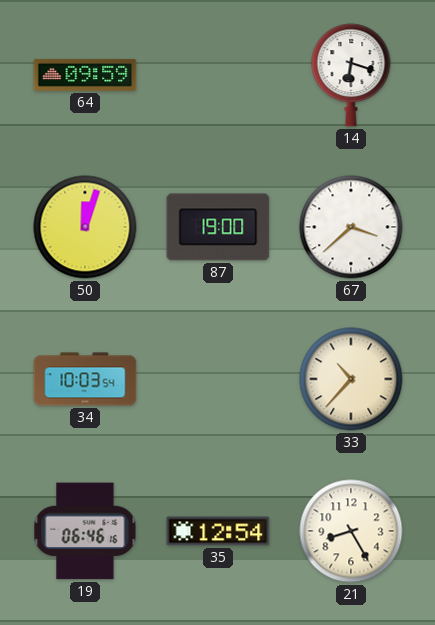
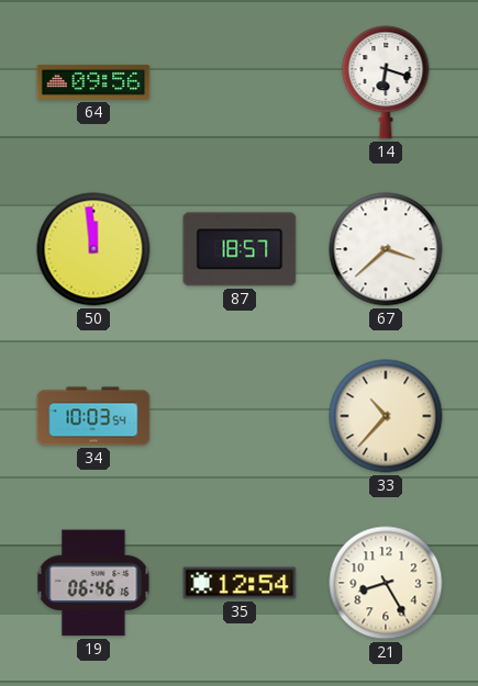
64: 09:59 -> 09:56 (93, 82)
50: 12:03 -> 11:59 (93, 249)
87: 19:00 -> 18:57 (240, 249)
